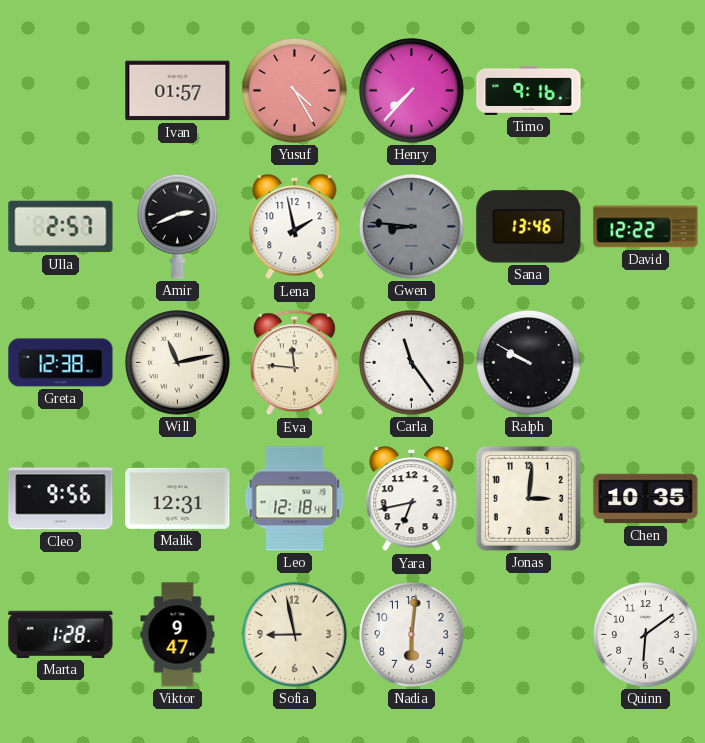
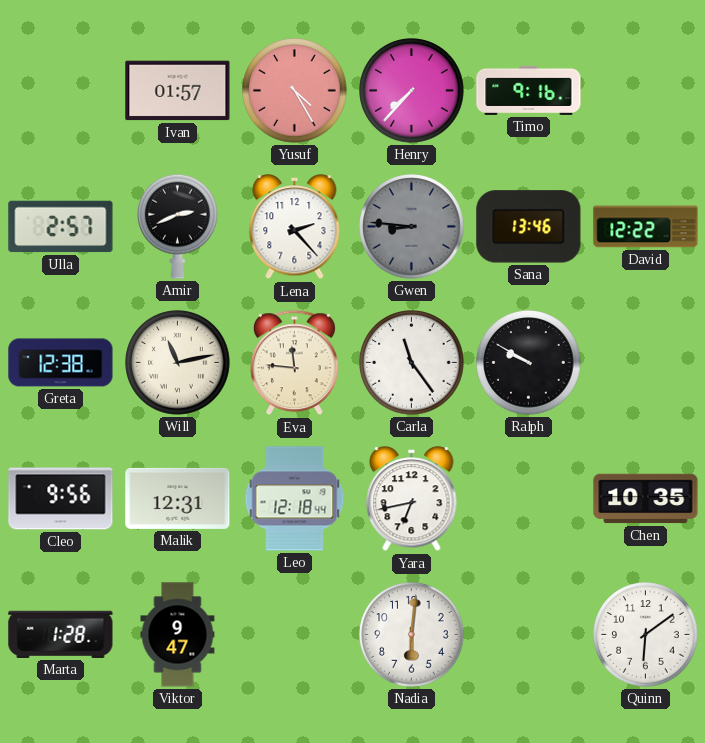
Lena: 1:58 -> 2:23 (295, 227)
Jonas: 3:01 -> none (528, 498)
Sofia: 8:58 -> none (295, 635)
